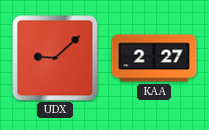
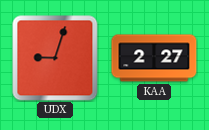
UDX: 9:08 -> 9:03 (55, 58)
